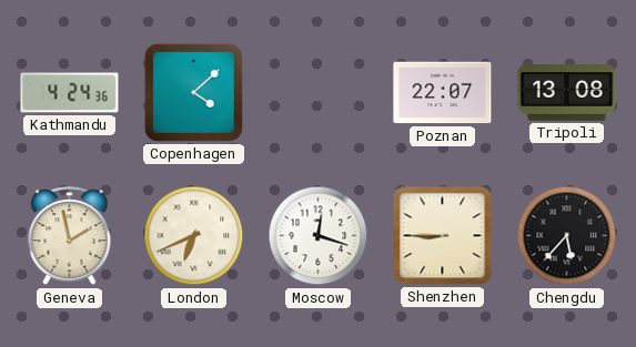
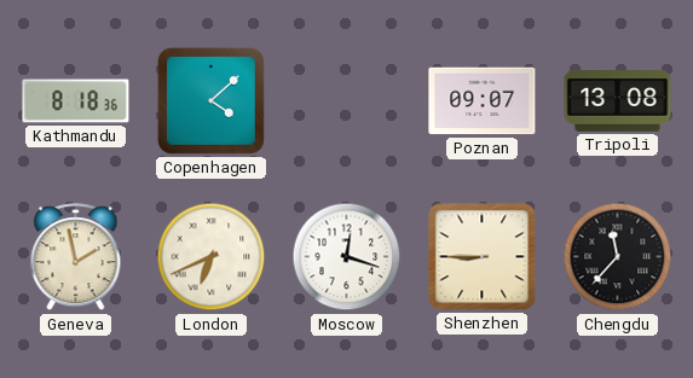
Kathmandu: 4:24 -> 8:18 (76, 101)
Poznan: 22:07 -> 09:07 (483, 101)
Chengdu: 5:37 -> 11:37 (618, 257)
